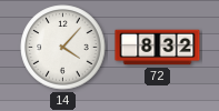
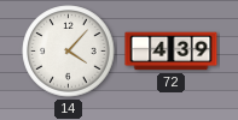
72: 8:32 -> 4:39 (172, 52)
